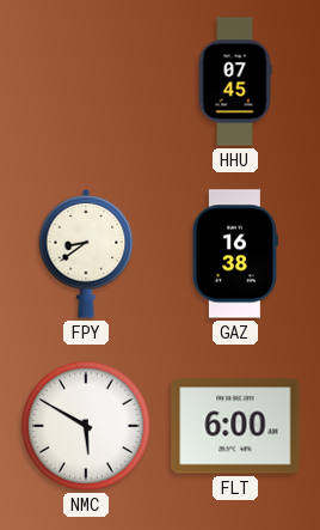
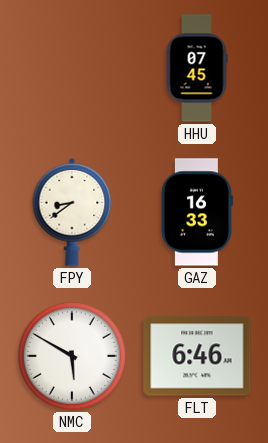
GAZ: 16:38 -> 16:33 (197, 212)
FLT: 6:00 -> 6:46 (197, 356)
